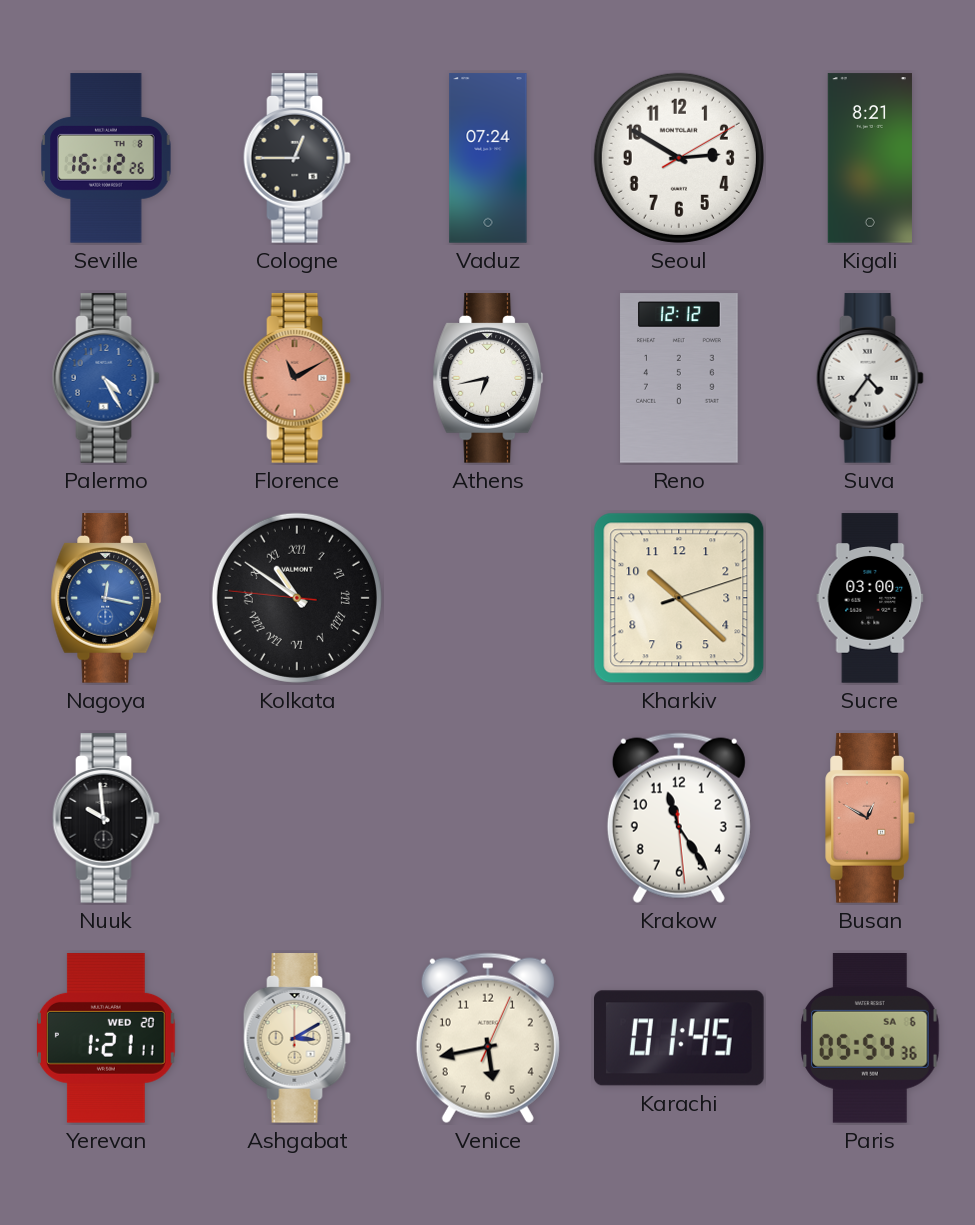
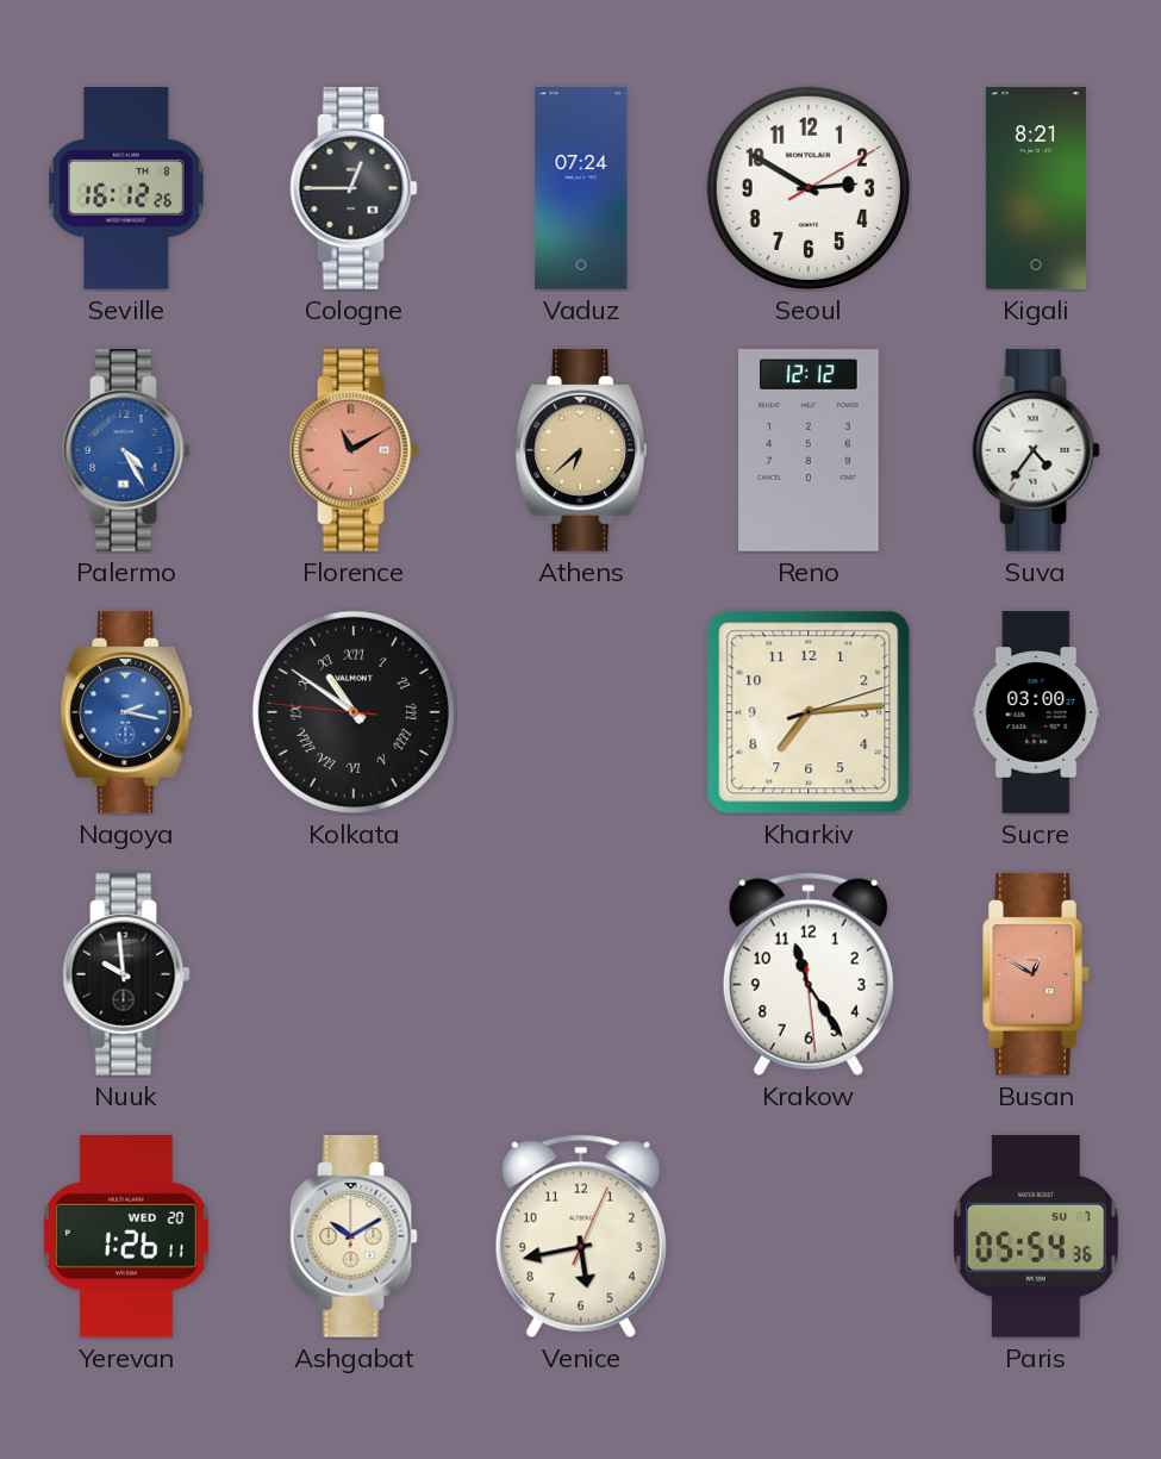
Athens: 6:43 -> 6:38 (581, 450)
Athens dial: white -> champagne (581, 450)
Nagoya: 12:17 -> 2:17 (126, 712)
Kharkiv: 10:22 -> 7:14 (809, 712)
Yerevan: 1:21 -> 1:26 (126, 1237)
Ashgabat: 3:10 -> 10:10 (354, 1236)
Karachi: 01:45 -> none (680, 1038)
Paris date: SA 6 -> SU 7 (1036, 1237)
